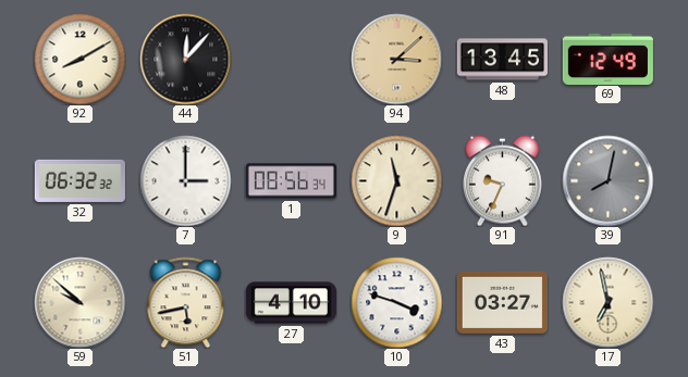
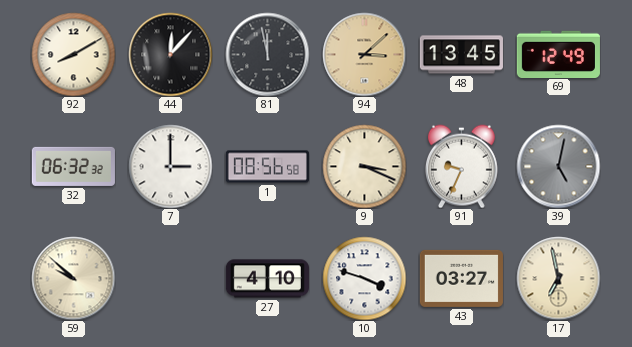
81: none -> 11:58 (267, 54)
1: 08:56:34 -> 08:56:58 (267, 167)
9: 11:33 -> 3:19 (364, 166)
39: 8:02 -> 5:02 (558, 166)
51: 5:43 -> none (186, 302)
